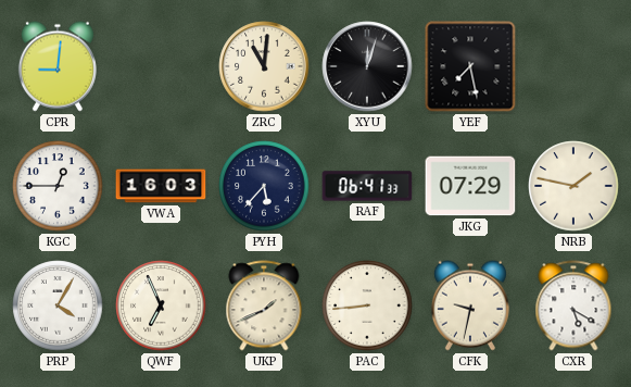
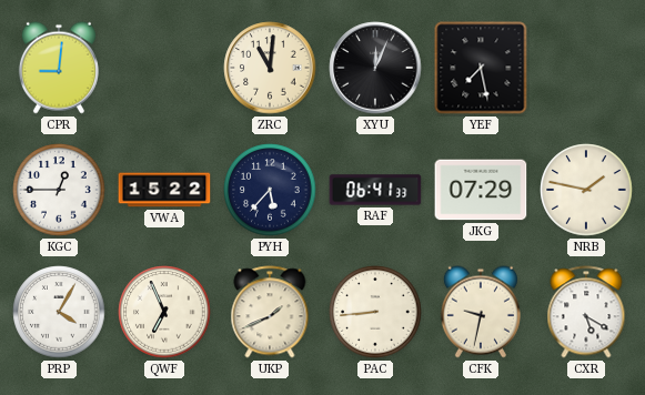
XYU: 12:03 -> 12:04 (375, 68)
VWA: 16:03 -> 15:22 (164, 190)
